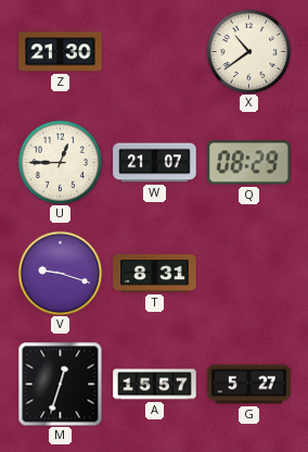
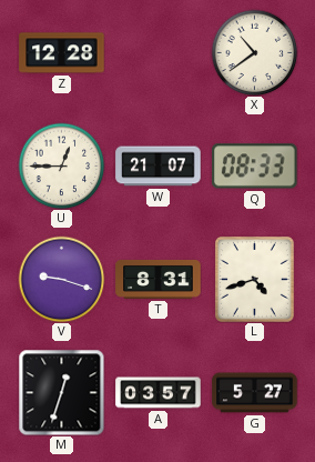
Z: 21:30 -> 12:28 (62, 53)
Q: 08:29 -> 08:33 (255, 167)
L: none -> 4:42 (255, 280)
A: 15:57 -> 03:57 (159, 393)
